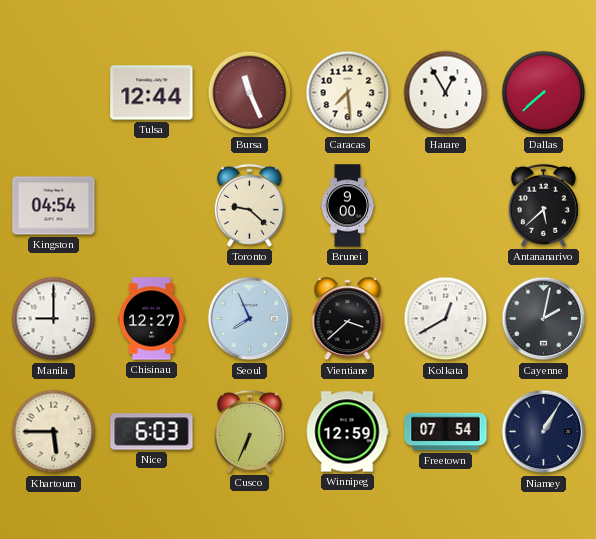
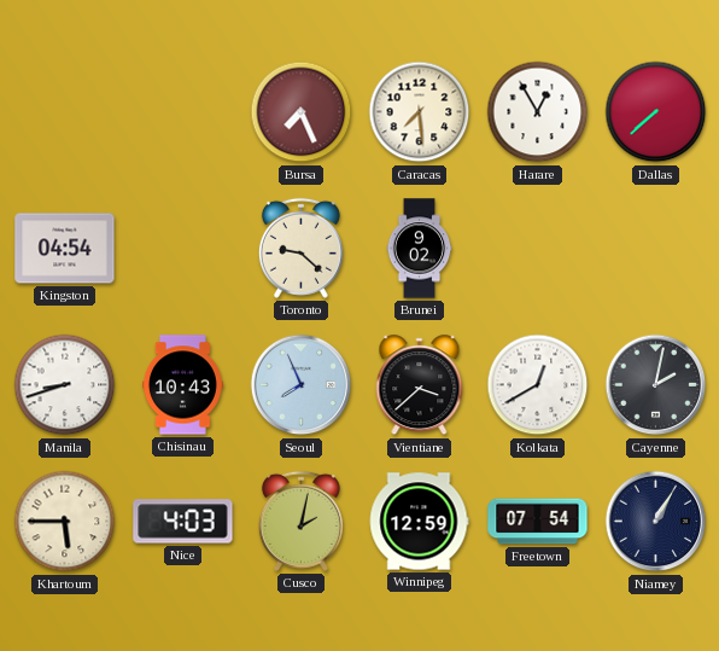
Tulsa: 12:44 -> none (152, 93)
Bursa: 11:26 -> 7:26 (302, 112)
Brunei: 9:00 -> 9:02 (420, 249)
Antananarivo: 5:38 -> none (543, 205)
Manila: 9:00 -> 8:42 (65, 385)
Chisinau: 12:27 -> 10:43 (182, 385)
Nice: 6:03 -> 4:03 (183, 522)
Cusco: 6:34 -> 2:02 (300, 521)
